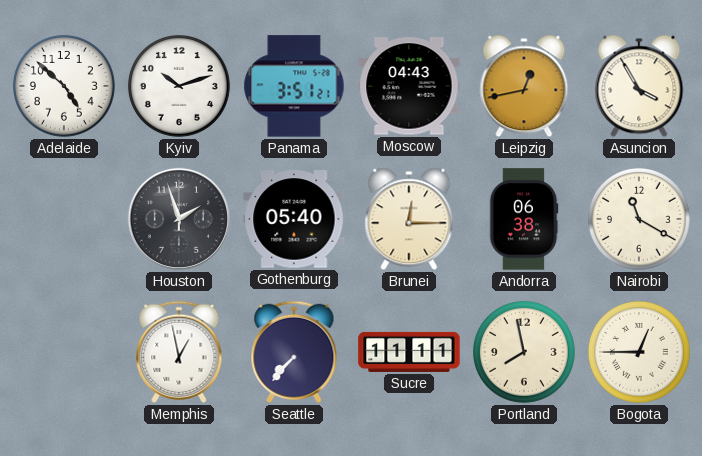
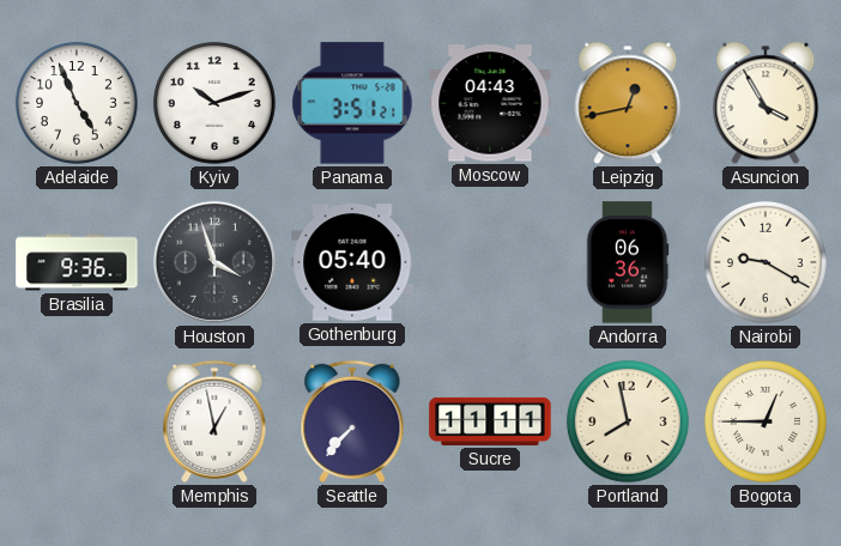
Adelaide: 4:52 -> 4:56 (77, 103)
Brasilia: none -> 9:36 (77, 262)
Houston: 1:57 -> 3:57 (214, 262)
Brunei: 12:15 -> none (409, 219)
Andorra: 06:38 -> 06:36 (628, 262)
Nairobi: 11:20 -> 9:20 (766, 262)
